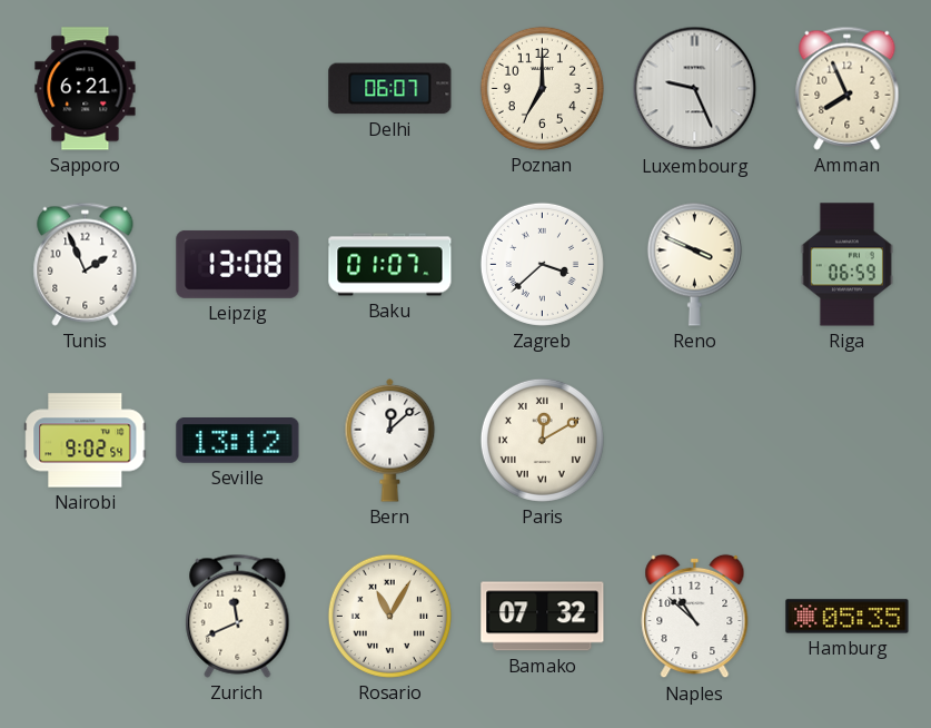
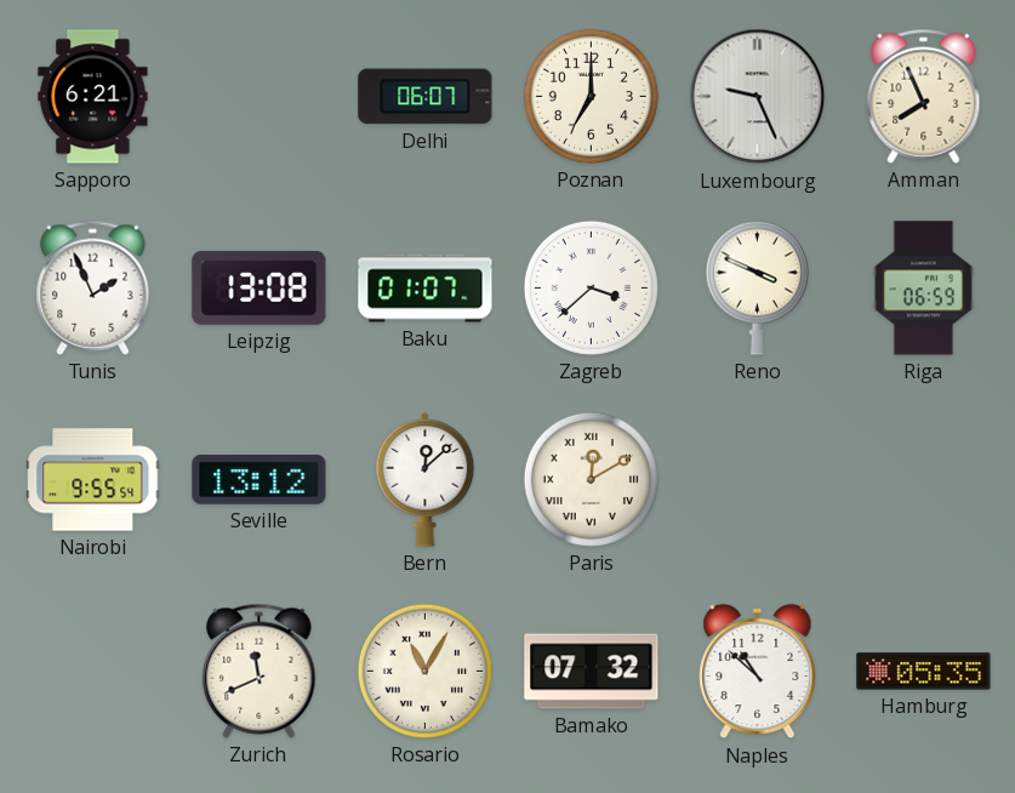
Nairobi: 9:02 -> 9:55 (93, 480)
